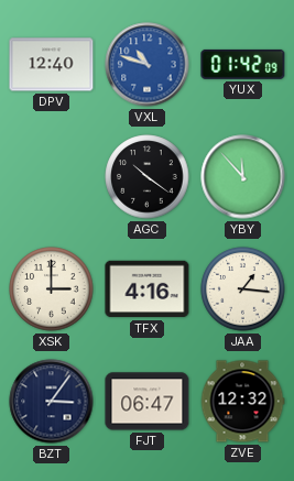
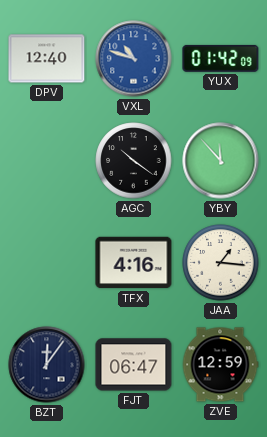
XSK: 3:00 -> none (52, 289)
BZT: 3:06 -> 12:06 (47, 365)
ZVE: 12:32 -> 12:59 (220, 365)
